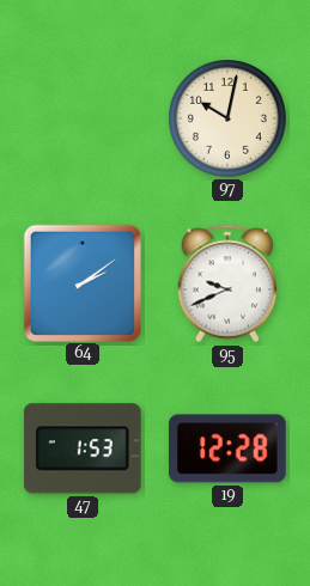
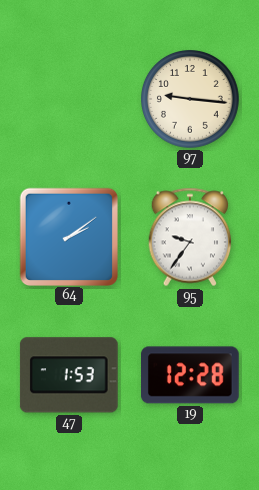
97: 10:02 -> 9:16 (191, 100)
95: 9:41 -> 9:36 (190, 237)
